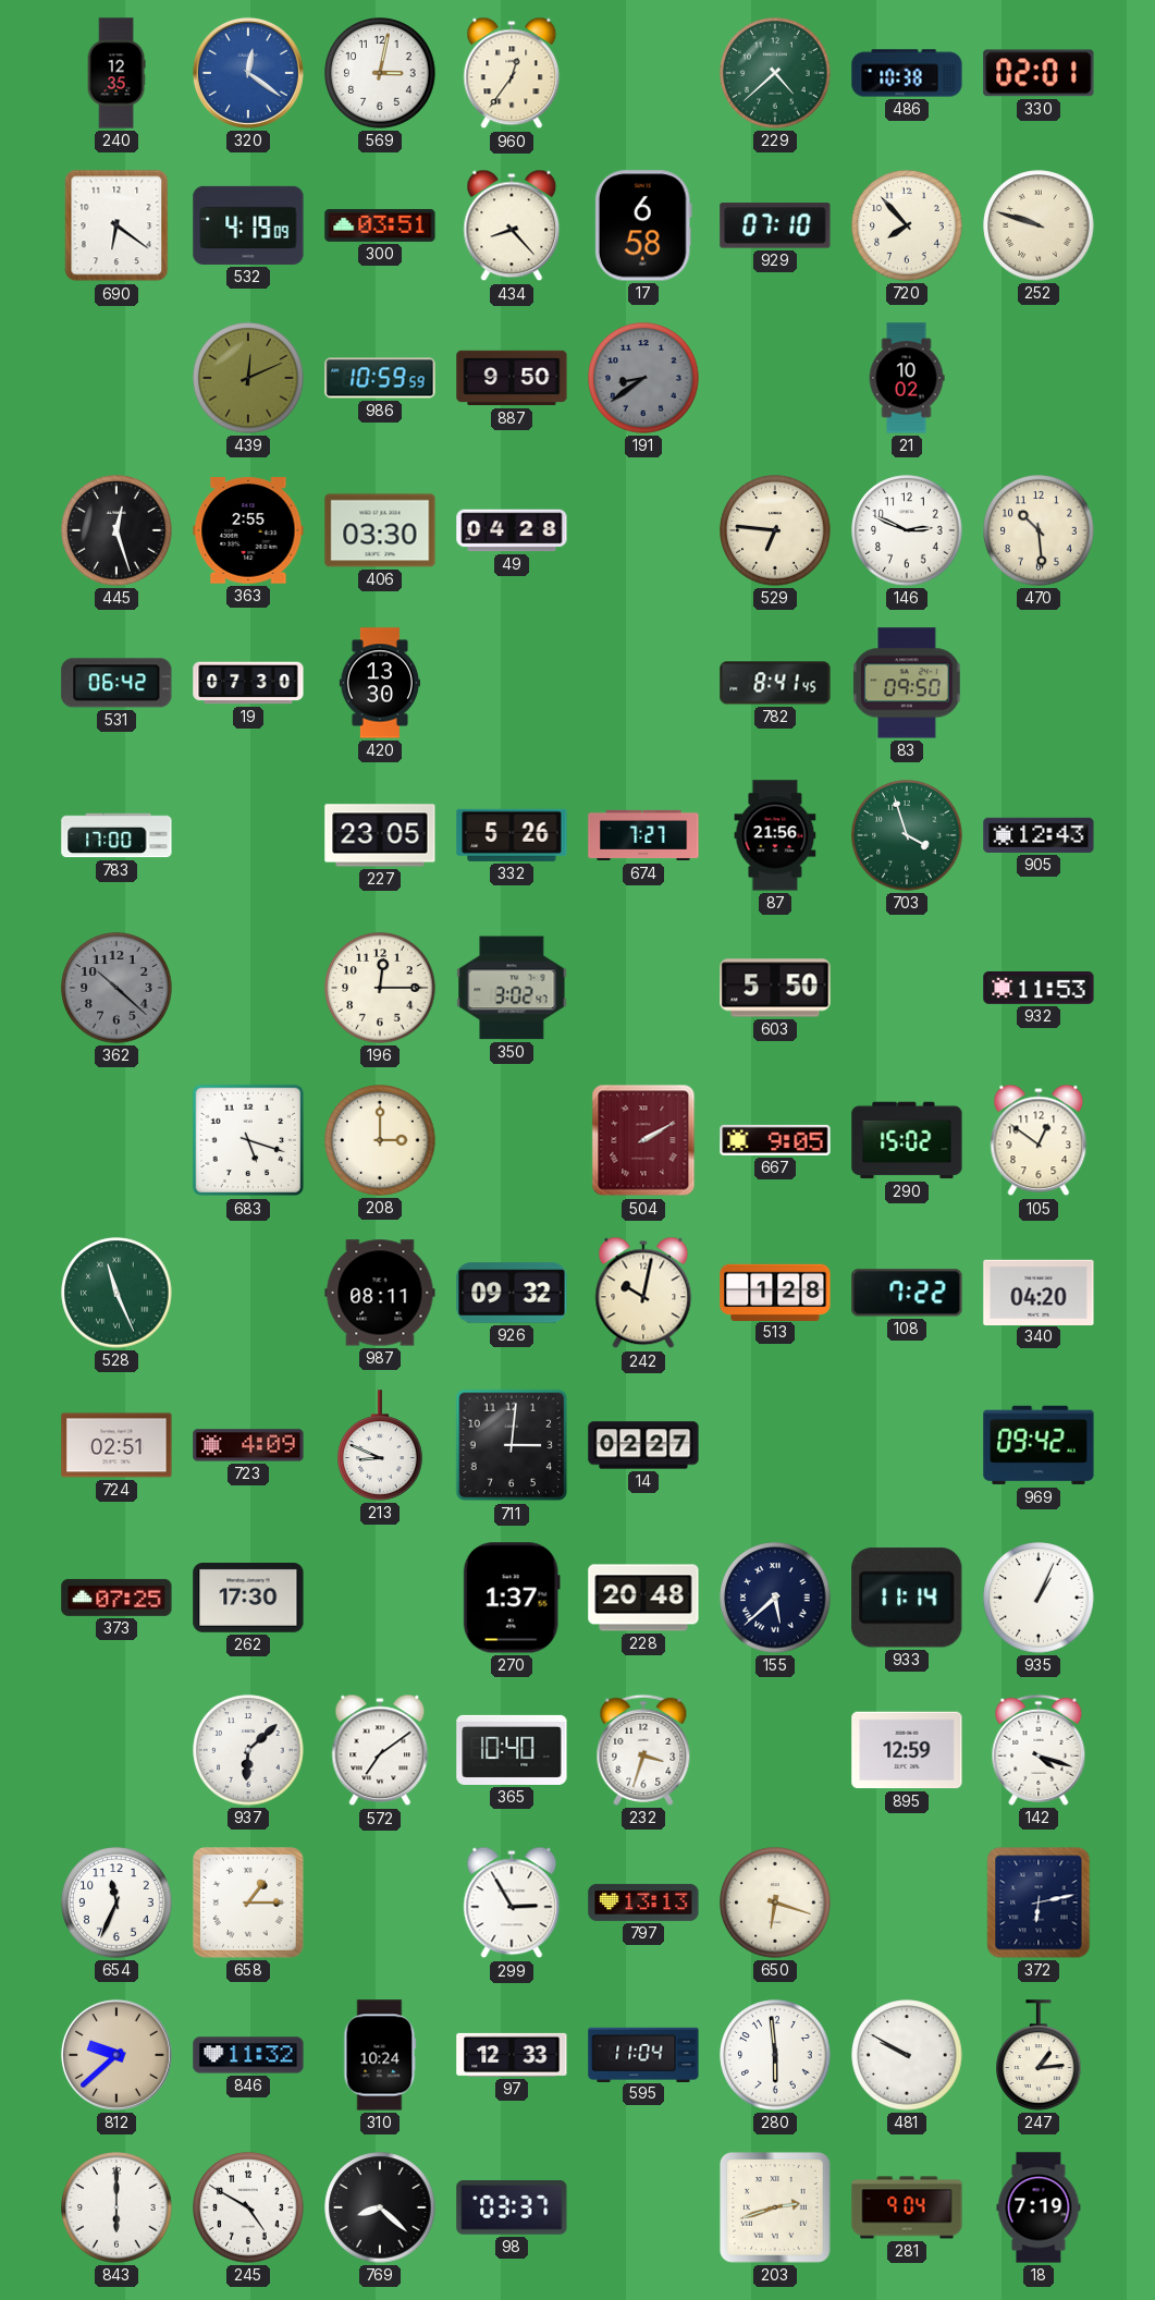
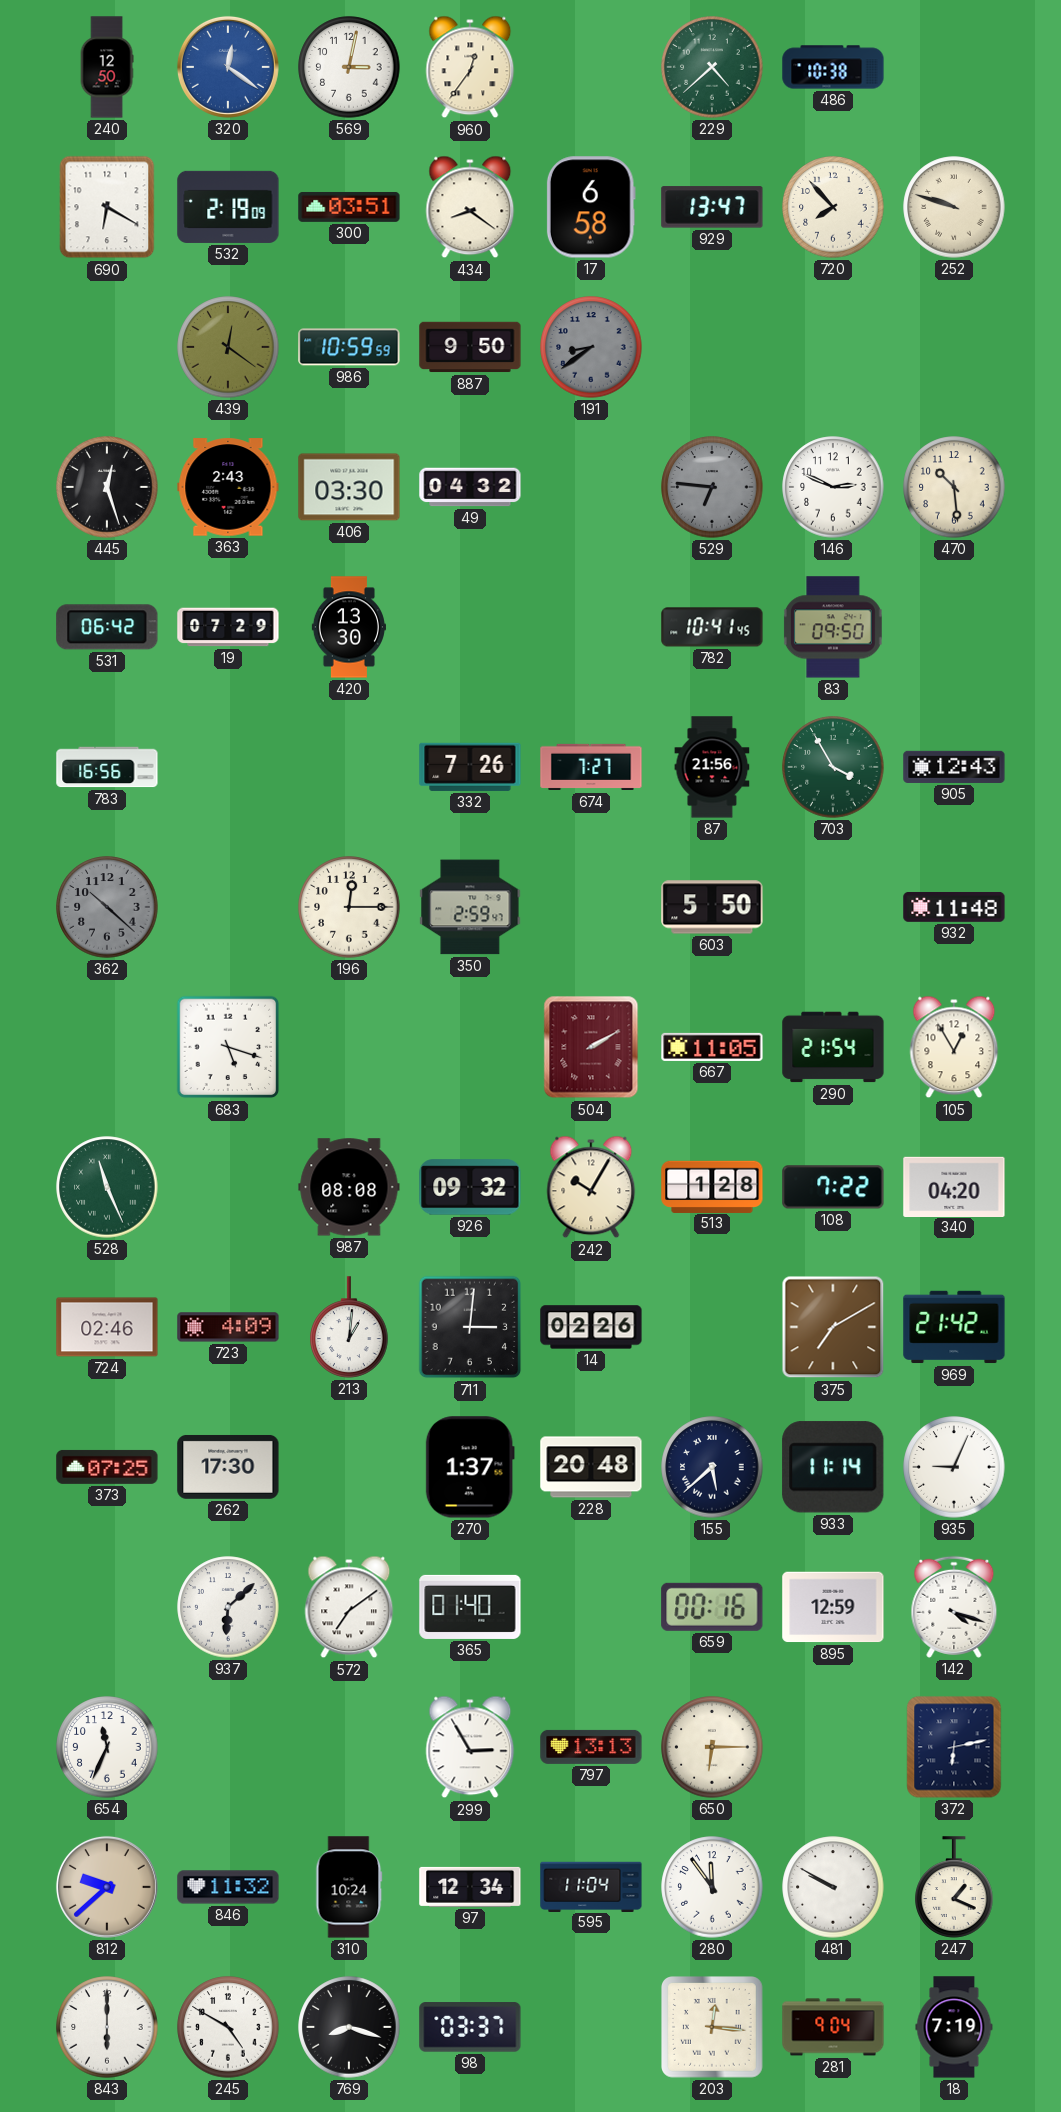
240: 12:35 -> 12:50 (107, 67)
330: 02:01 -> none (1039, 73)
690: 6:21 -> 6:20 (107, 207)
532: 4:19 -> 2:19 (228, 207)
434: 8:23 -> 8:21 (470, 207)
929: 07:10 -> 13:47 (712, 207)
439: 12:11 -> 12:21 (228, 347)
21: 10:02 -> none (907, 378)
363: 2:55 -> 2:43 (228, 487)
49: 04:28 -> 04:32 (470, 487)
529 dial: cream -> grey (712, 487)
19: 07:30 -> 07:29 (228, 627)
782: 8:41 -> 10:41 (712, 627)
783: 17:00 -> 16:56 (107, 767)
227: 23:05 -> none (380, 835)
332: 5:26 -> 7:26 (470, 767)
703: 3:57 -> 3:55 (833, 767)
350: 3:02 -> 2:59 (470, 907)
932: 11:53 -> 11:48 (954, 907)
208: 3:00 -> none (380, 1140)
667: 9:05 -> 11:05 (712, 1047)
290: 15:02 -> 21:54 (833, 1047)
105: 12:51 -> 12:55 (954, 1047)
987: 08:11 -> 08:08 (349, 1187)
242: 10:02 -> 10:05 (591, 1187)
724: 02:51 -> 02:46 (107, 1327)
213: 8:49 -> 1:01 (349, 1327)
14: 02:27 -> 02:26 (591, 1327)
375: none -> 7:10 (833, 1327)
969: 09:42 -> 21:42 (954, 1327)
935: 1:04 -> 9:04 (954, 1467)
365: 10:40 -> 01:40 (470, 1607)
232: 3:33 -> none (643, 1750)
659: none -> 00:16 (712, 1607)
658: 1:15 -> none (249, 1904)
650: 6:18 -> 6:15 (712, 1747)
97: 12:33 -> 12:34 (470, 1887)
280: 5:59 -> 11:54 (712, 1887)
247: 1:14 -> 1:19 (954, 1887)
769: 8:22 -> 8:18 (349, 2027)
203: 2:42 -> 12:16 (713, 2028)
